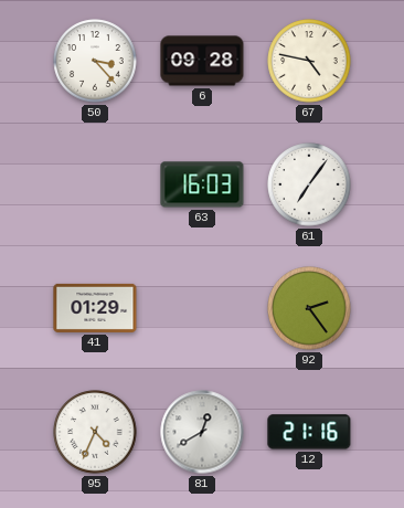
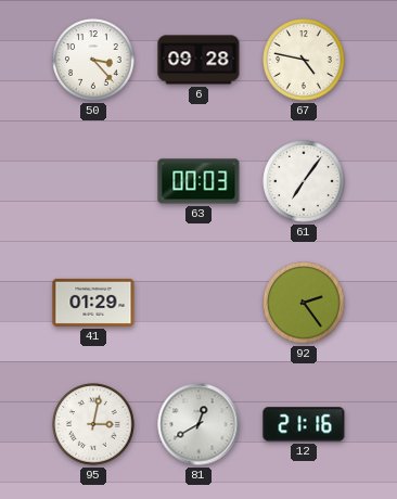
63: 16:03 -> 00:03 (198, 181)
95: 4:34 -> 3:02 (93, 424)
